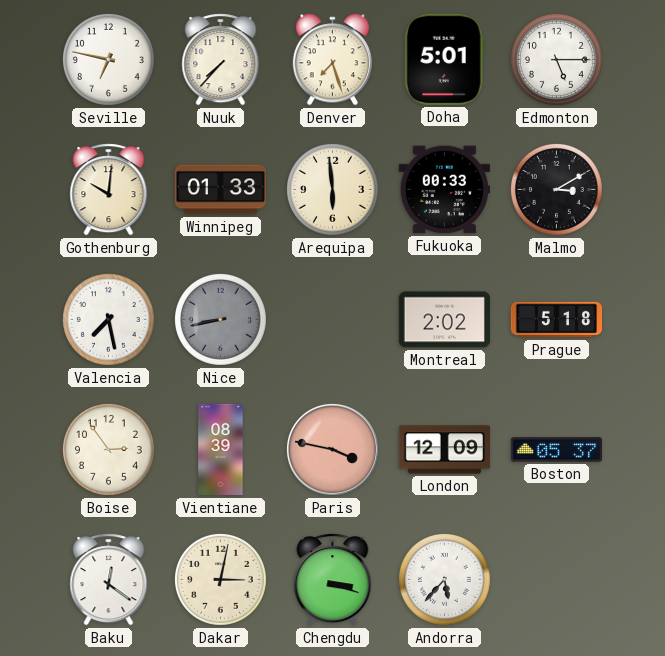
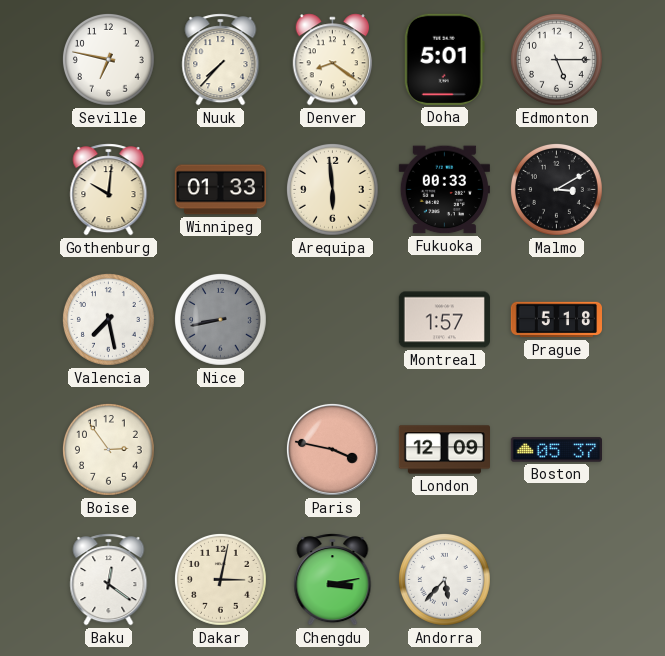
Denver: 7:27 -> 8:21 (333, 60)
Montreal: 2:02 -> 1:57 (444, 320)
Vientiane: 08:39 -> none (221, 450)
Chengdu: 3:18 -> 3:13 (333, 580)
